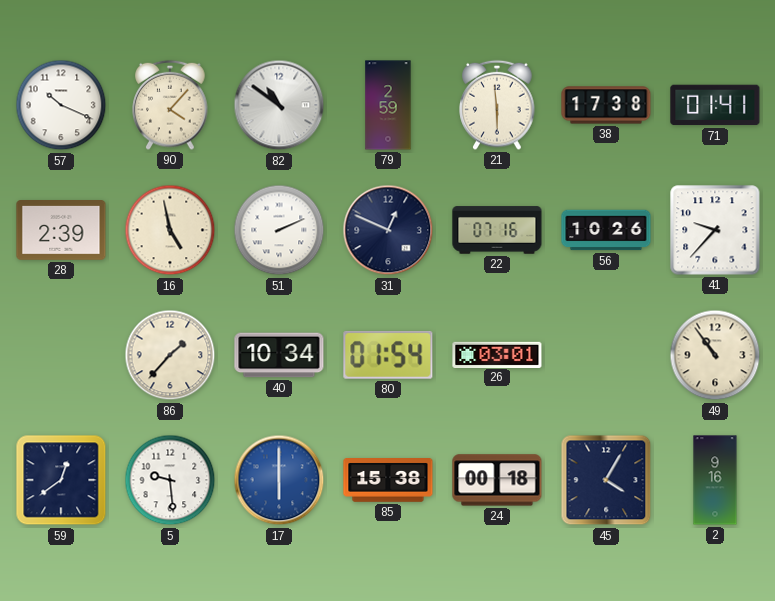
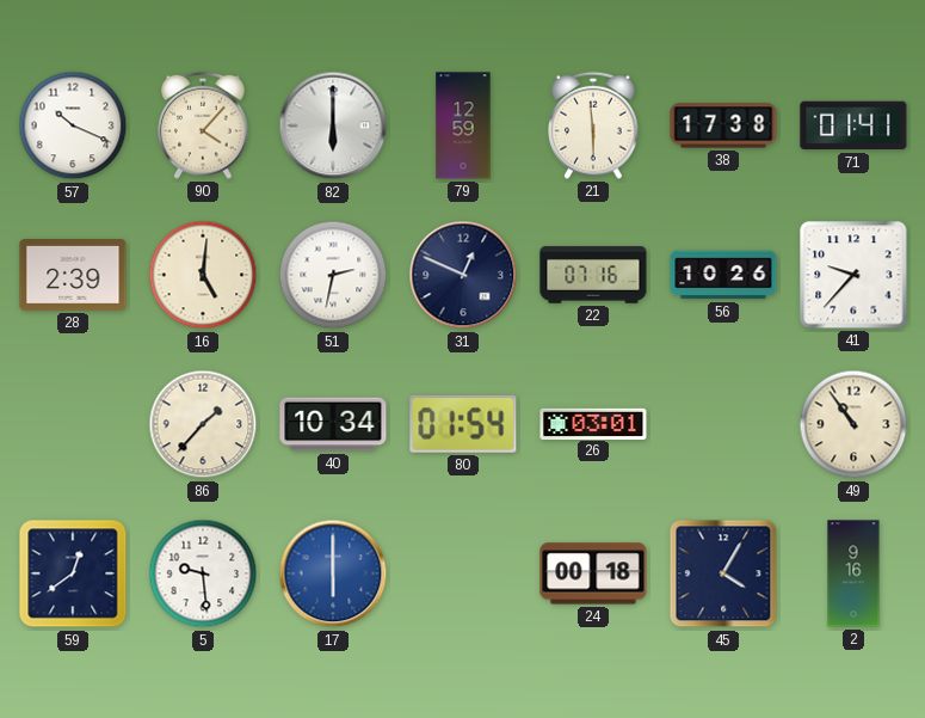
82: 10:51 -> 6:00 (333, 125)
79: 2:59 -> 12:59 (463, 125)
16: 4:58 -> 5:01 (203, 275)
51: 2:11 -> 2:32 (333, 275)
85: 15:38 -> none (388, 481)
